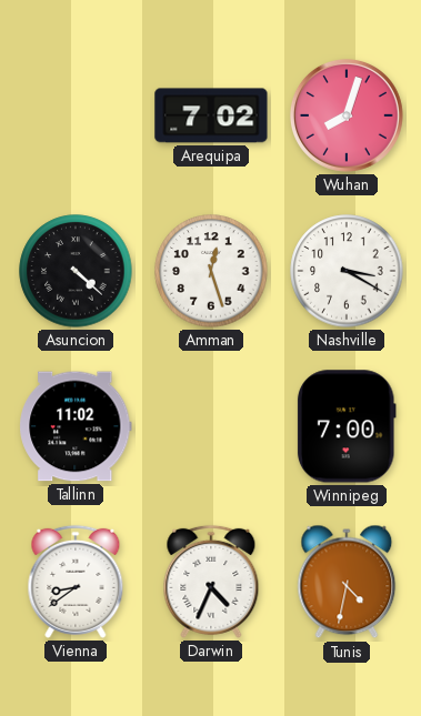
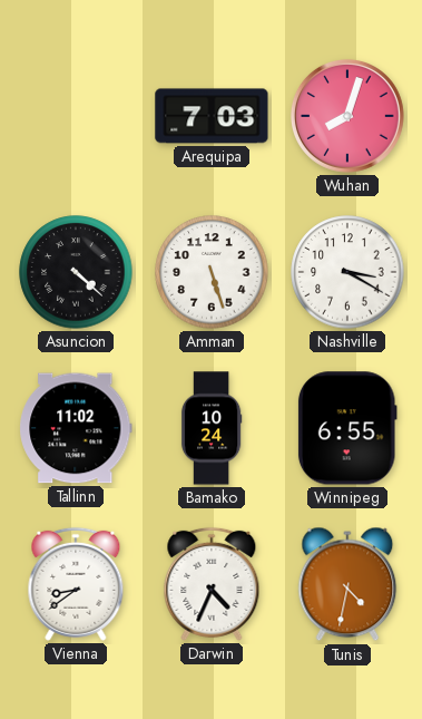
Arequipa: 7:02 -> 7:03 (212, 116)
Amman: 12:27 -> 5:27 (212, 272)
Bamako: none -> 10:24 (212, 428)
Winnipeg: 7:00 -> 6:55 (347, 428)
